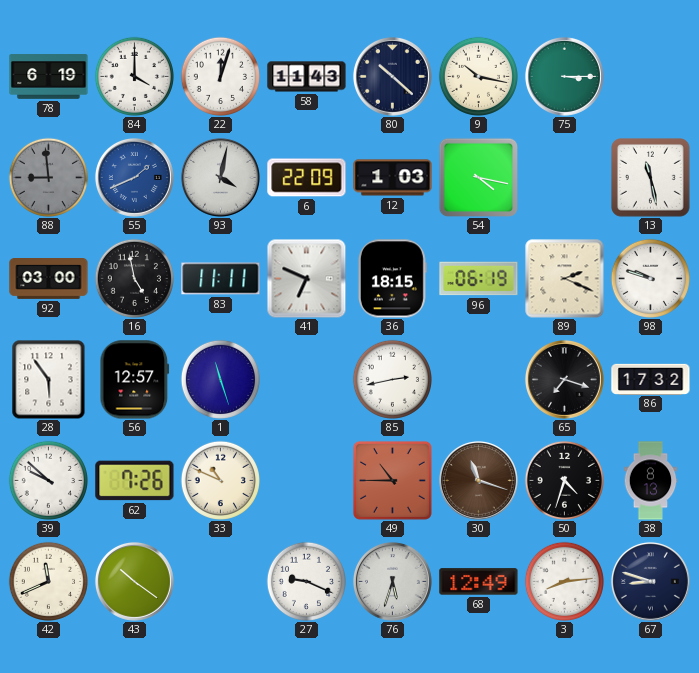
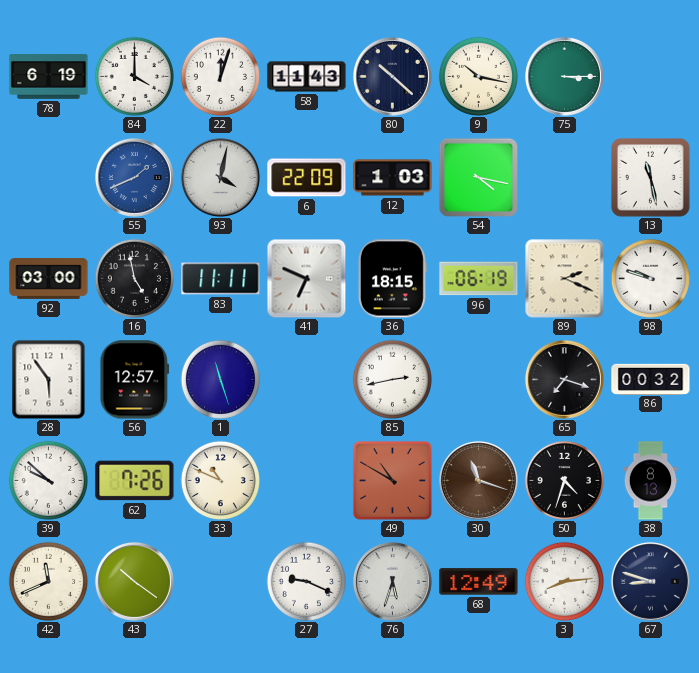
88: 8:59 -> none (48, 177)
86: 17:32 -> 00:32 (651, 379)
49: 10:45 -> 10:50 (392, 480)
